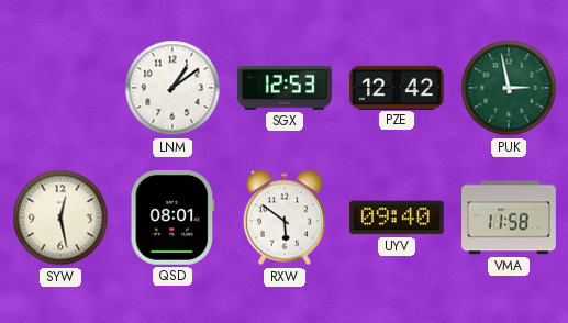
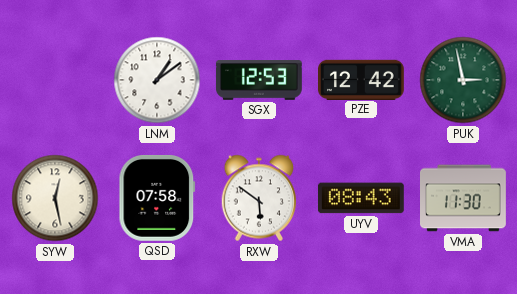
QSD: 08:01 -> 07:58 (157, 198)
UYV: 09:40 -> 08:43 (361, 198)
VMA: 11:58 -> 11:30 (464, 198)
